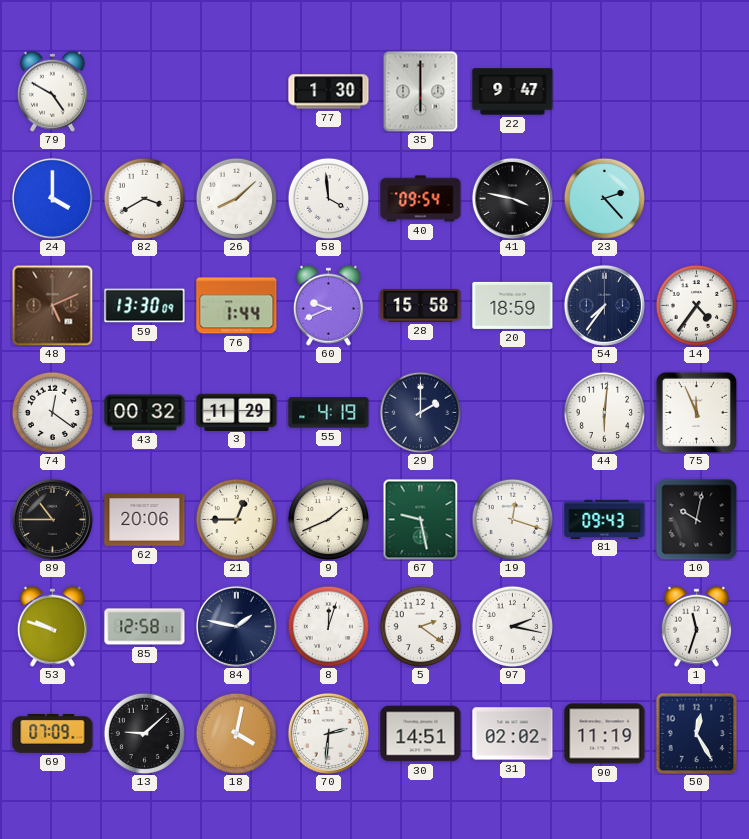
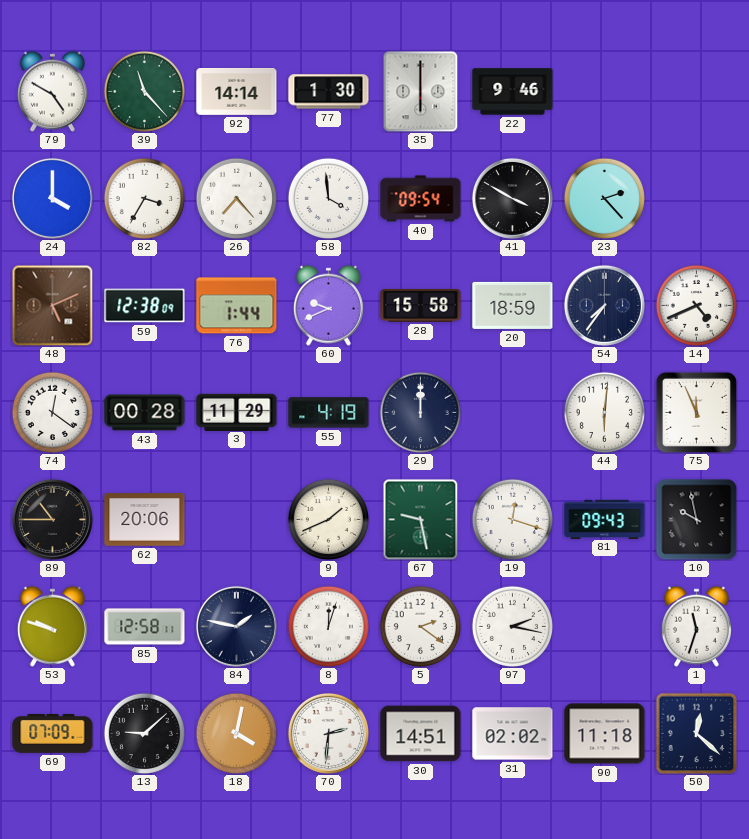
39: none -> 11:23 (144, 91)
92: none -> 14:14 (237, 92)
22: 9:47 -> 9:46 (513, 92)
82: 3:40 -> 3:35 (144, 198)
26: 8:08 -> 7:23 (236, 198)
41: 3:47 -> 3:50 (512, 198)
59: 13:30 -> 12:38 (145, 306)
14: 4:36 -> 4:41 (696, 305)
43: 00:32 -> 00:28 (145, 413)
29: 2:00 -> 12:00 (420, 412)
21: 12:45 -> none (236, 519)
10: 10:02 -> 9:58 (696, 519)
90: 11:19 -> 11:18 (605, 734)
50: 12:25 -> 12:22 (696, 733)
